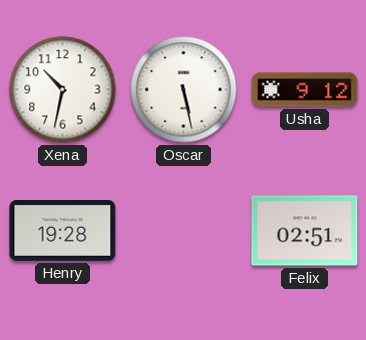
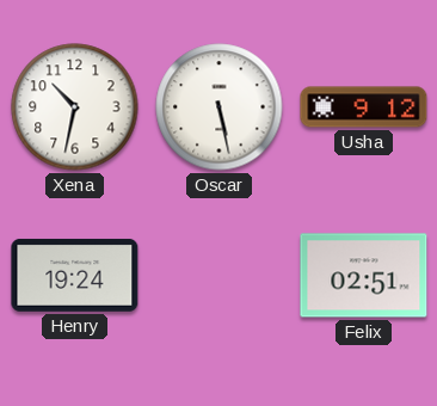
Henry: 19:28 -> 19:24 (75, 276)
